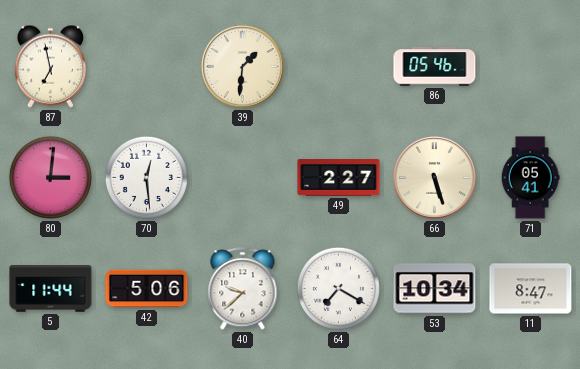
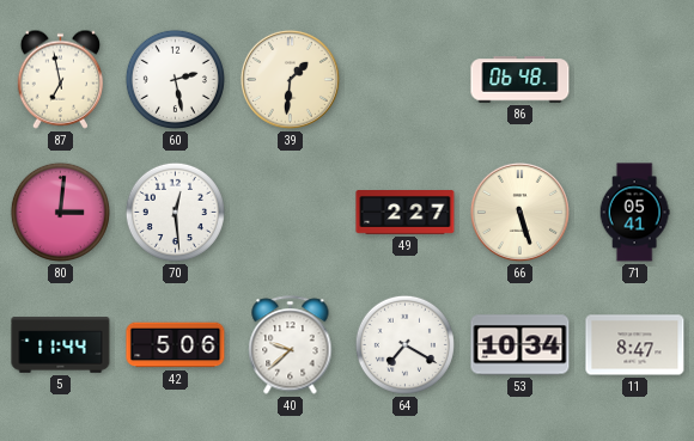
60: none -> 2:28 (175, 79)
86: 05:46 -> 06:48 (520, 80)
